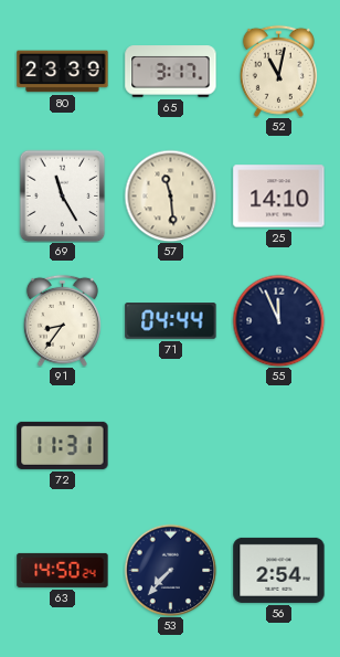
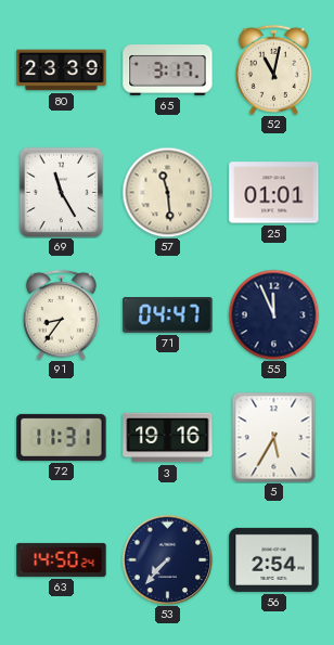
25: 14:10 -> 01:01 (274, 193)
71: 04:44 -> 04:47 (168, 315)
3: none -> 19:16 (168, 438)
5: none -> 5:35 (274, 437)
